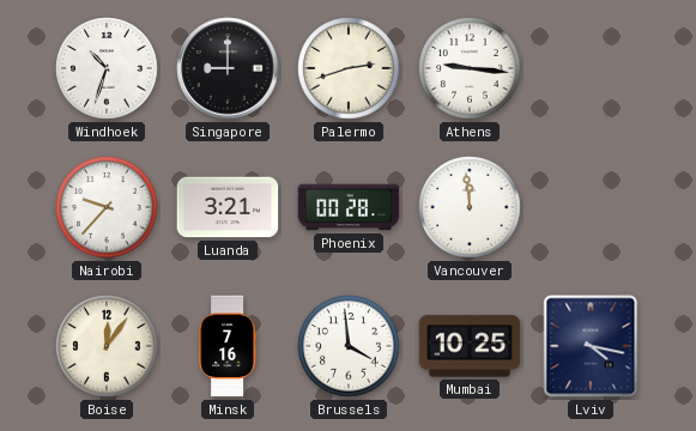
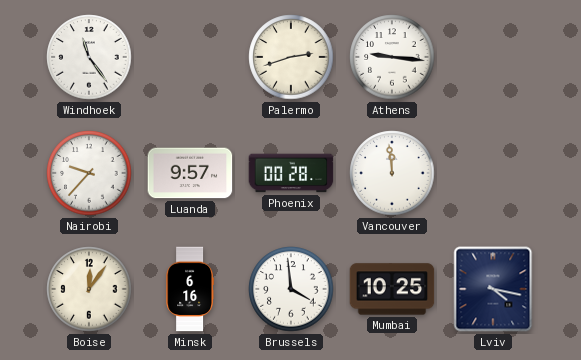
Windhoek: 10:33 -> 11:24 (89, 57)
Singapore: 9:00 -> none (228, 68)
Luanda: 3:21 -> 9:57 (190, 173)
Minsk: 7:16 -> 6:16 (190, 289)
